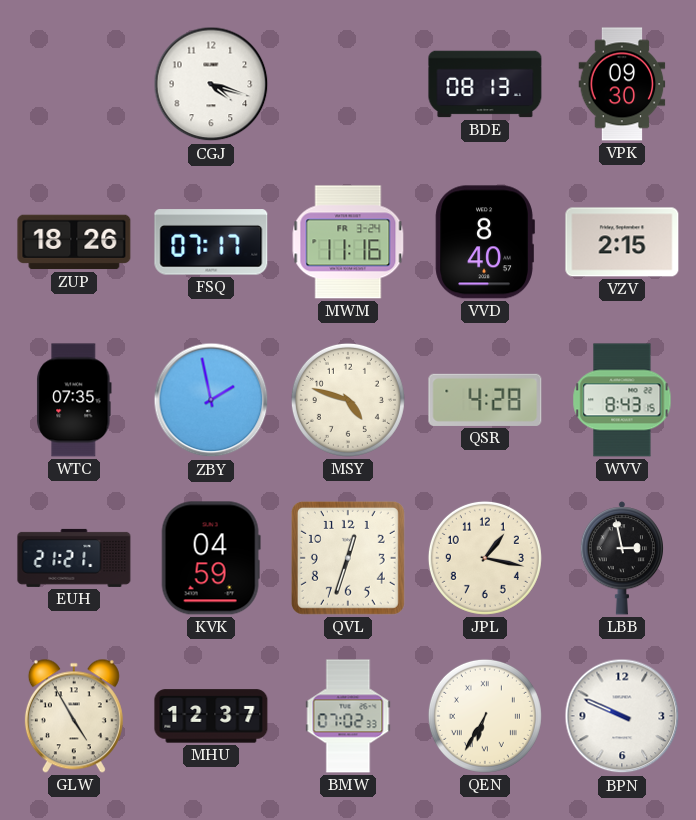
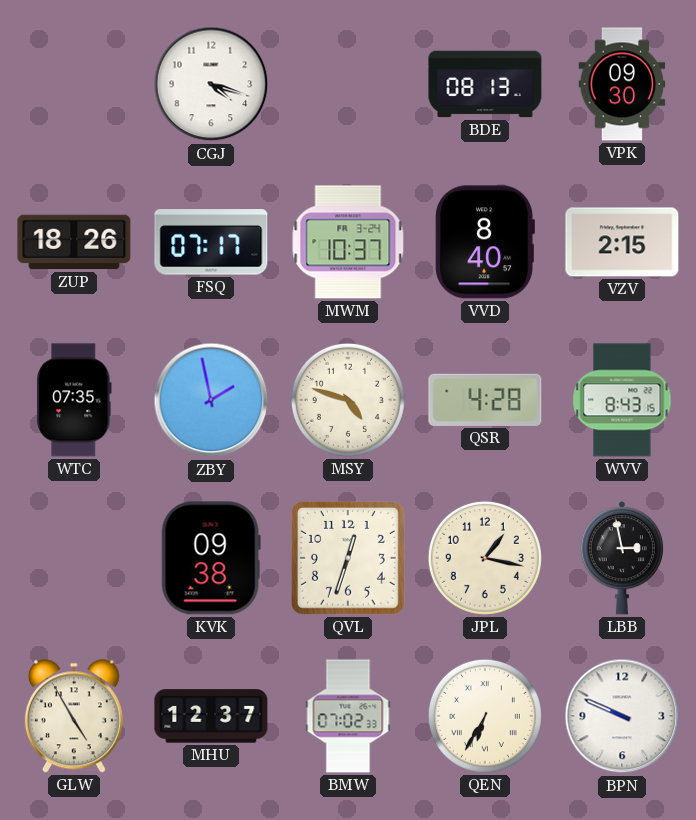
MWM: 11:16 -> 10:37 (348, 242)
EUH: 21:21 -> none (74, 558)
KVK: 04:59 -> 09:38 (211, 558)
